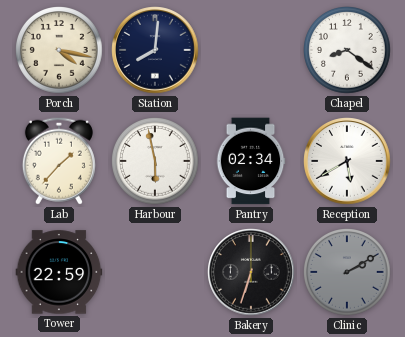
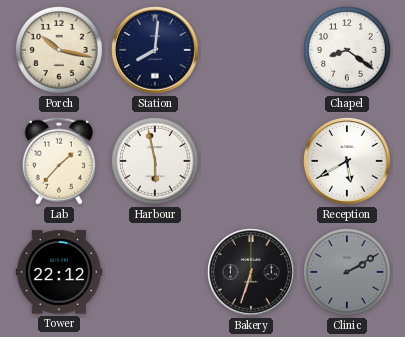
Porch: 4:17 -> 10:17 (60, 51)
Pantry: 02:34 -> none (251, 161)
Tower: 22:59 -> 22:12 (59, 272)
